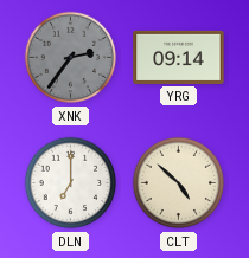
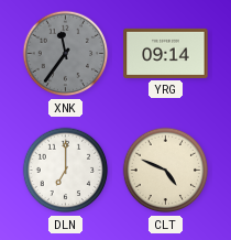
XNK: 2:36 -> 11:36 (66, 54)
CLT: 4:52 -> 4:49 (166, 171)
